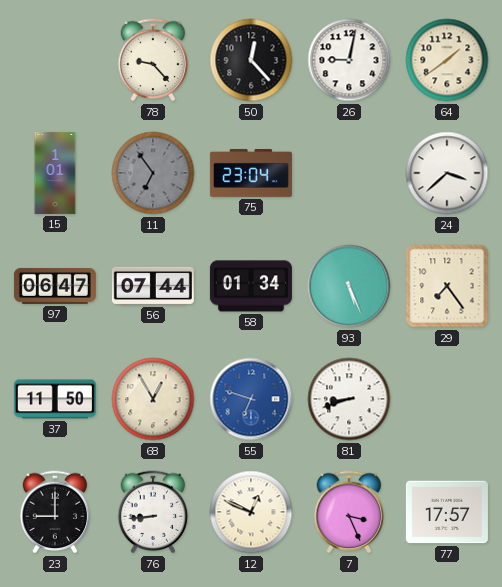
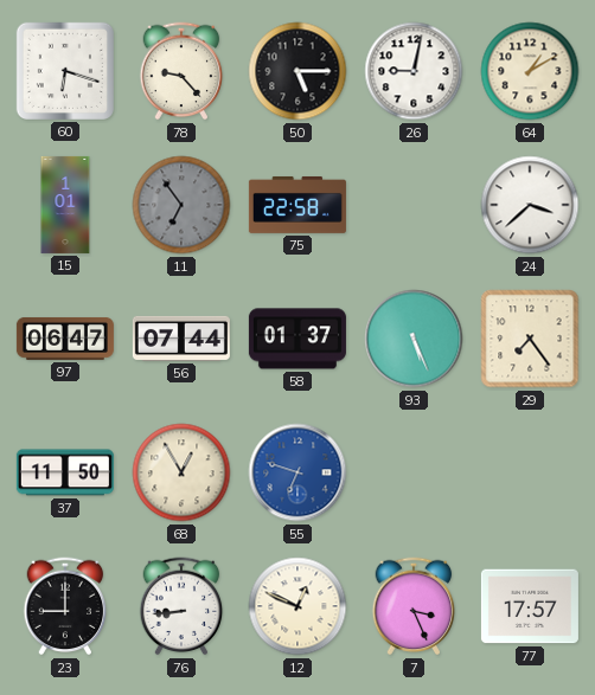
60: none -> 6:18 (65, 71)
50: 12:23 -> 5:15 (297, 71)
64: 1:39 -> 1:10 (530, 71)
75: 23:04 -> 22:58 (297, 205)
58: 01:34 -> 01:37 (297, 339)
81: 8:42 -> none (349, 399)
